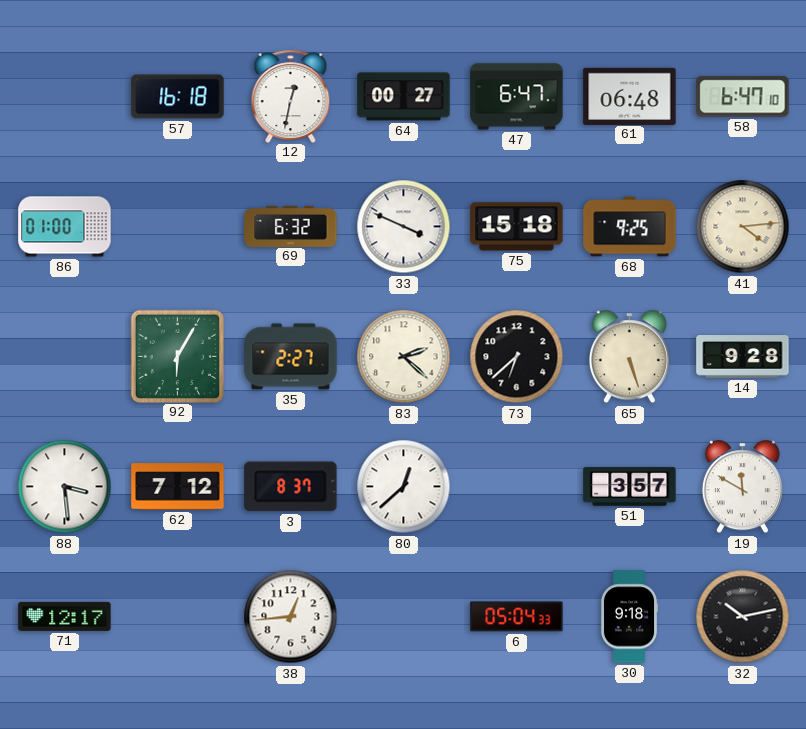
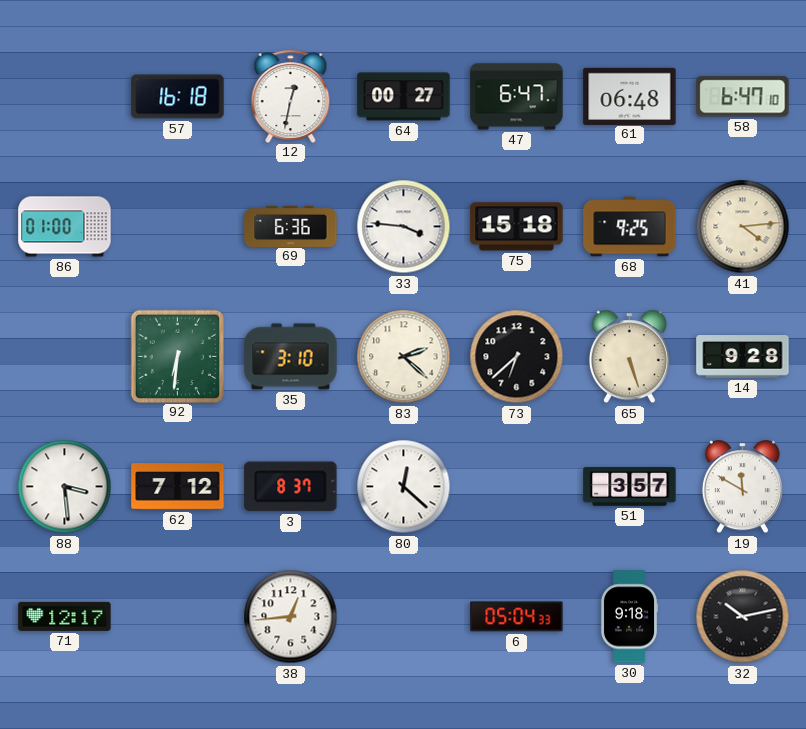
69: 6:32 -> 6:36 (291, 226)
33: 3:49 -> 3:46 (404, 227)
92: 6:05 -> 6:31 (177, 356)
35: 2:27 -> 3:10 (291, 357)
80: 12:38 -> 12:22 (404, 487)
